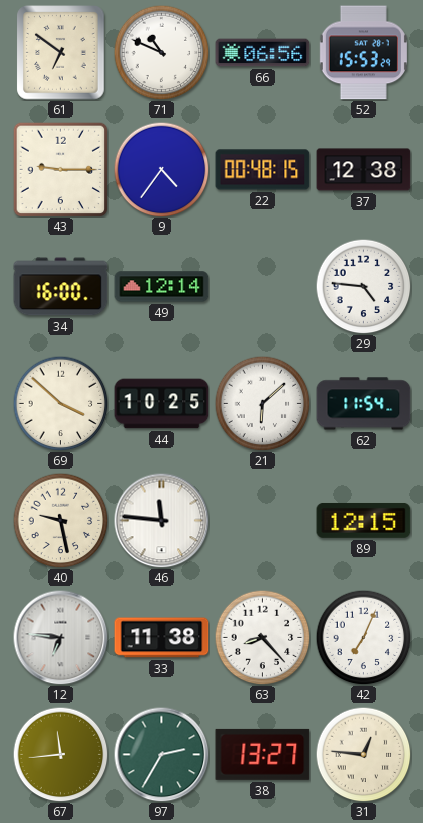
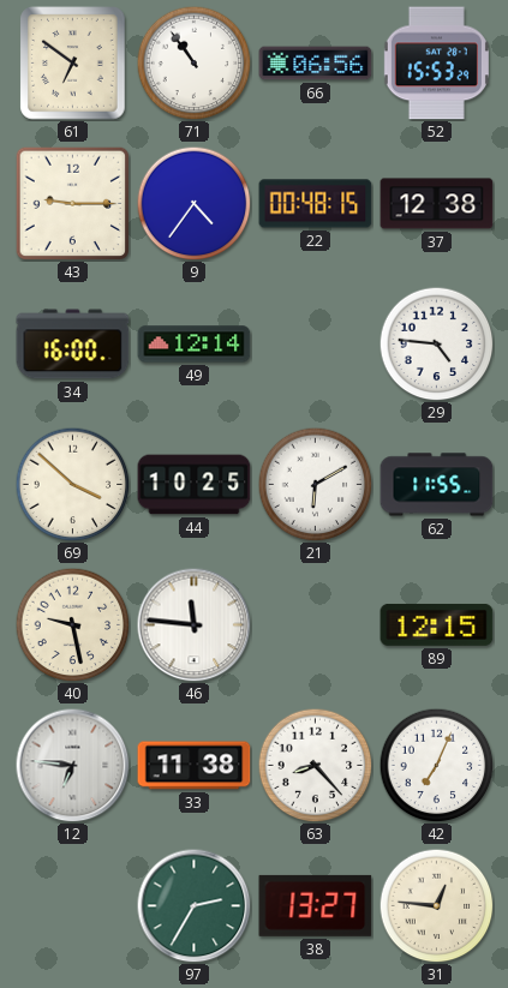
71: 10:49 -> 10:54 (193, 62)
21: 6:08 -> 6:10 (315, 484)
62: 11:54 -> 11:55 (437, 485)
67: 11:44 -> none (60, 754)
